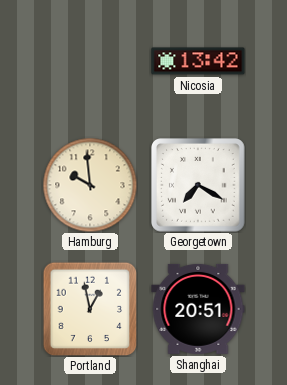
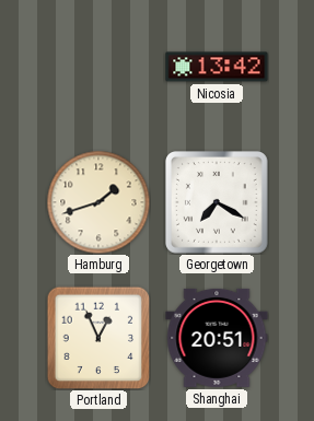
Hamburg: 9:59 -> 1:42 (98, 202)
Portland: 12:58 -> 12:56 (98, 338)
